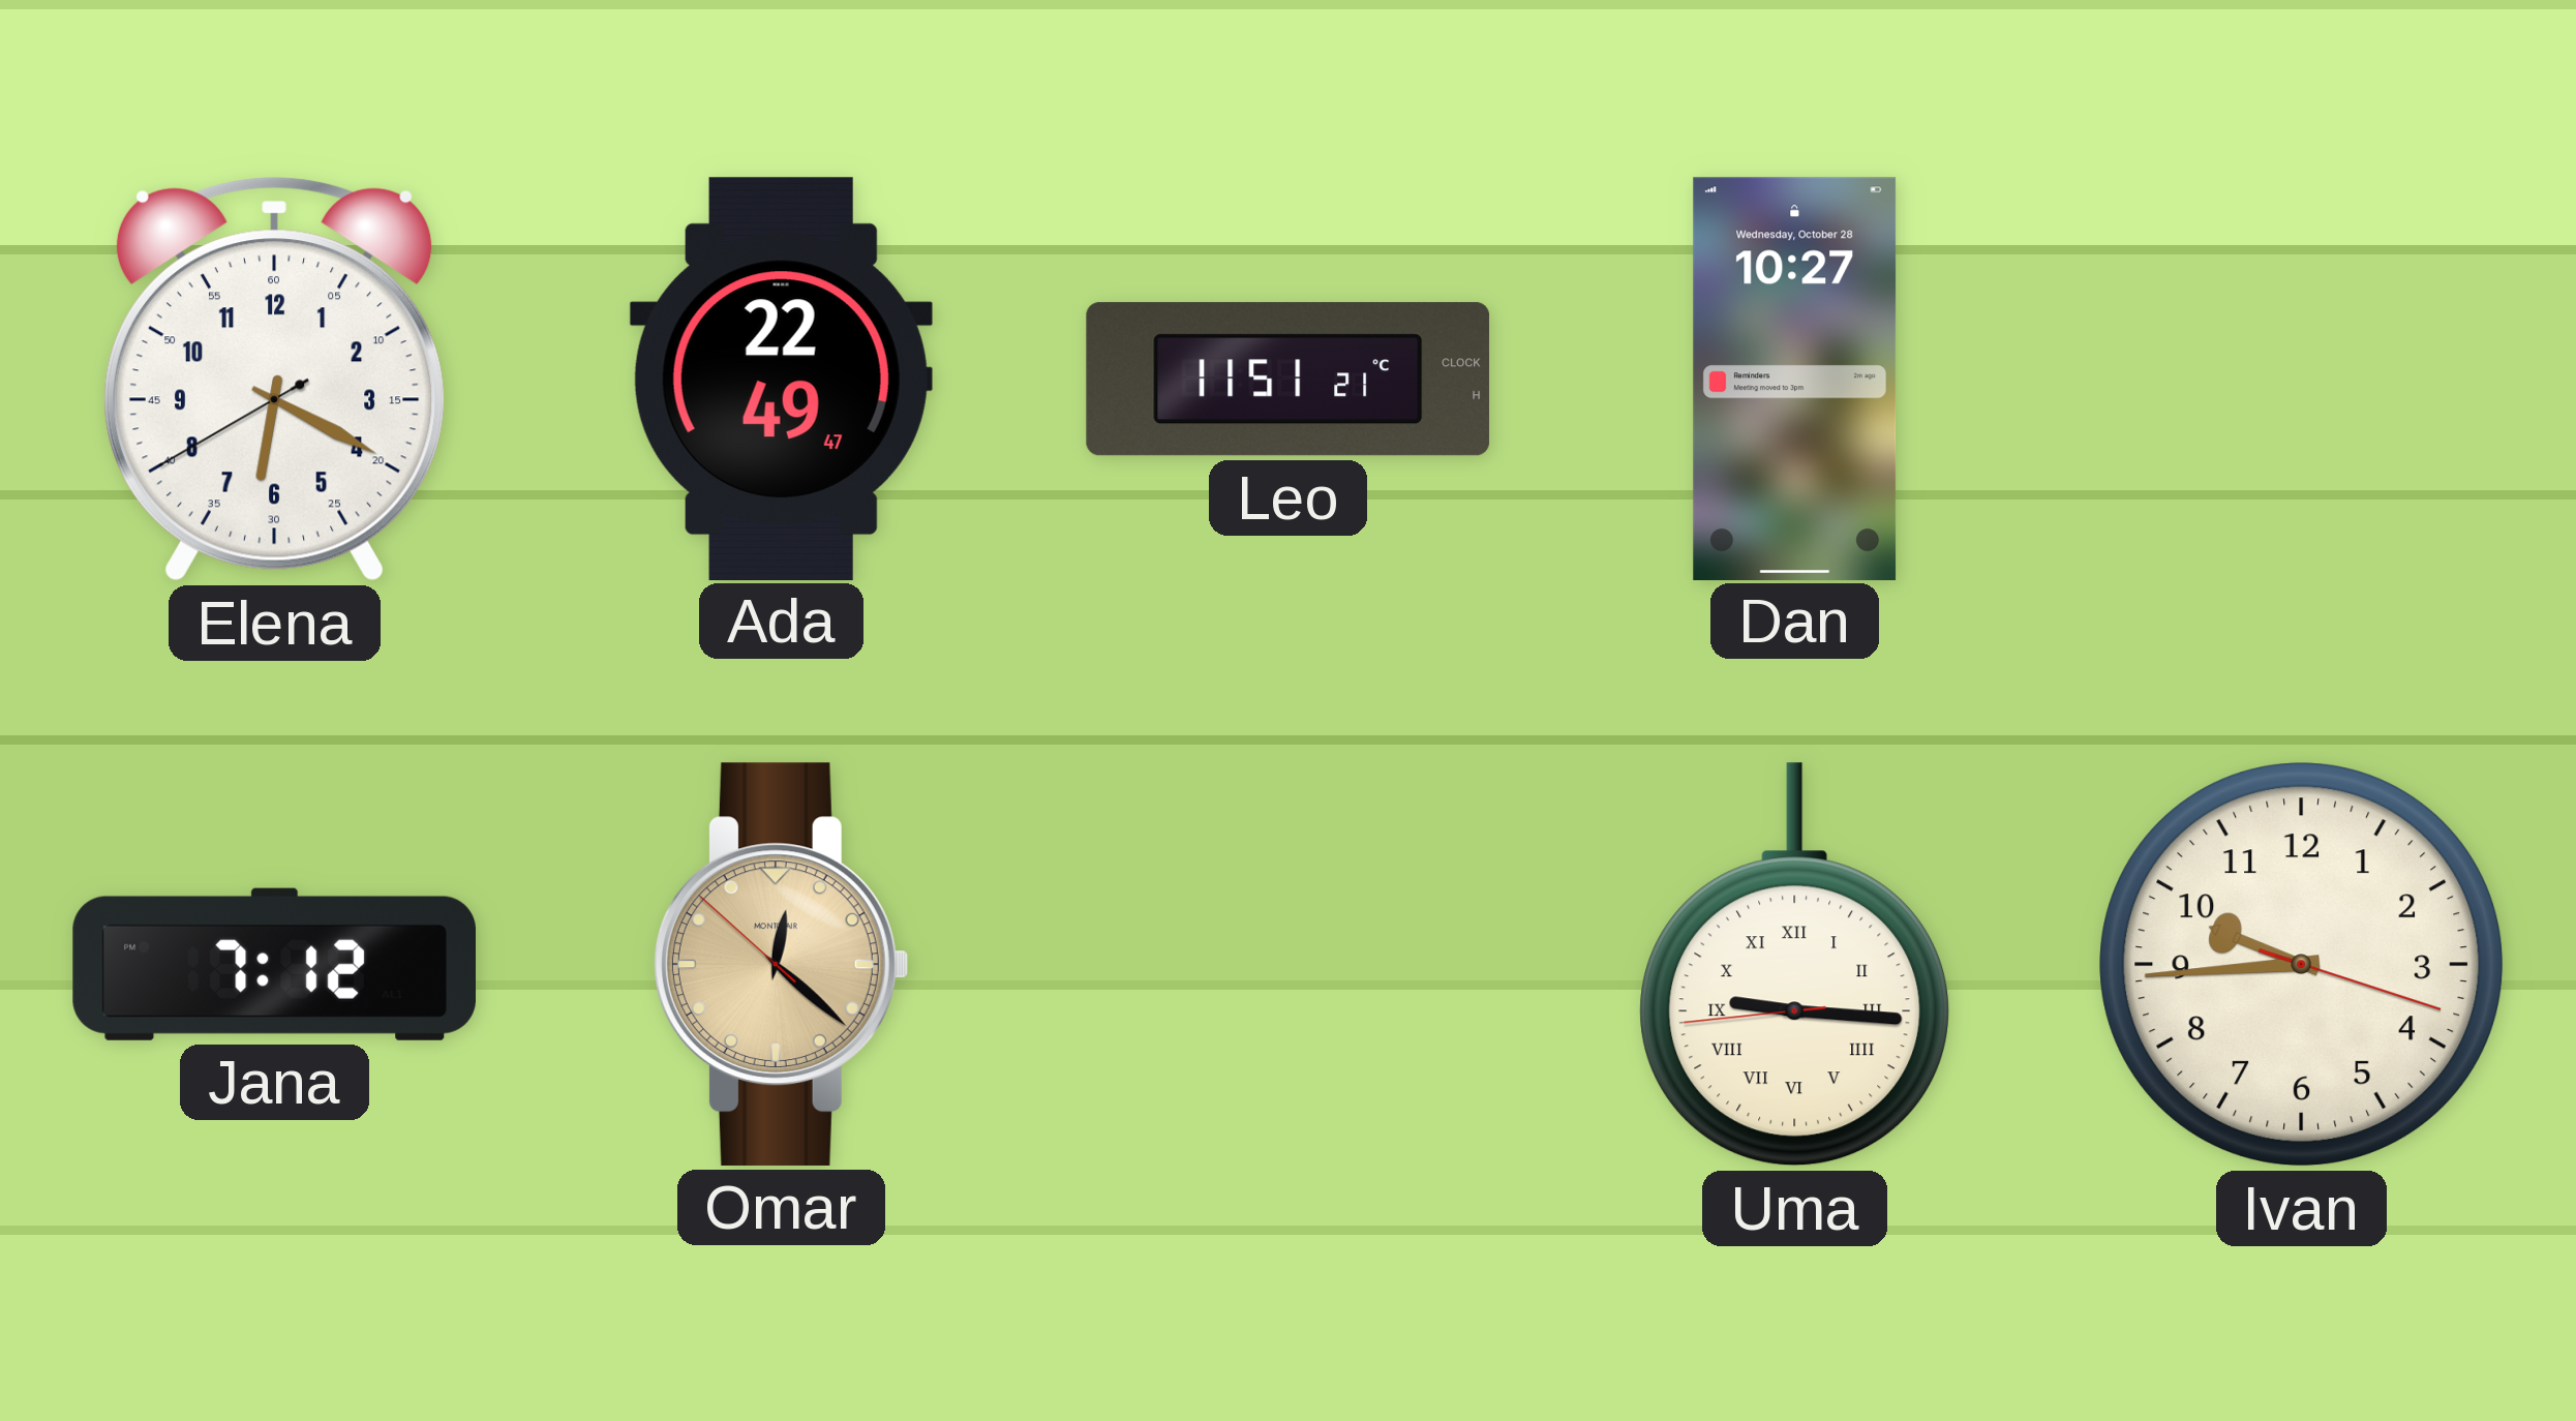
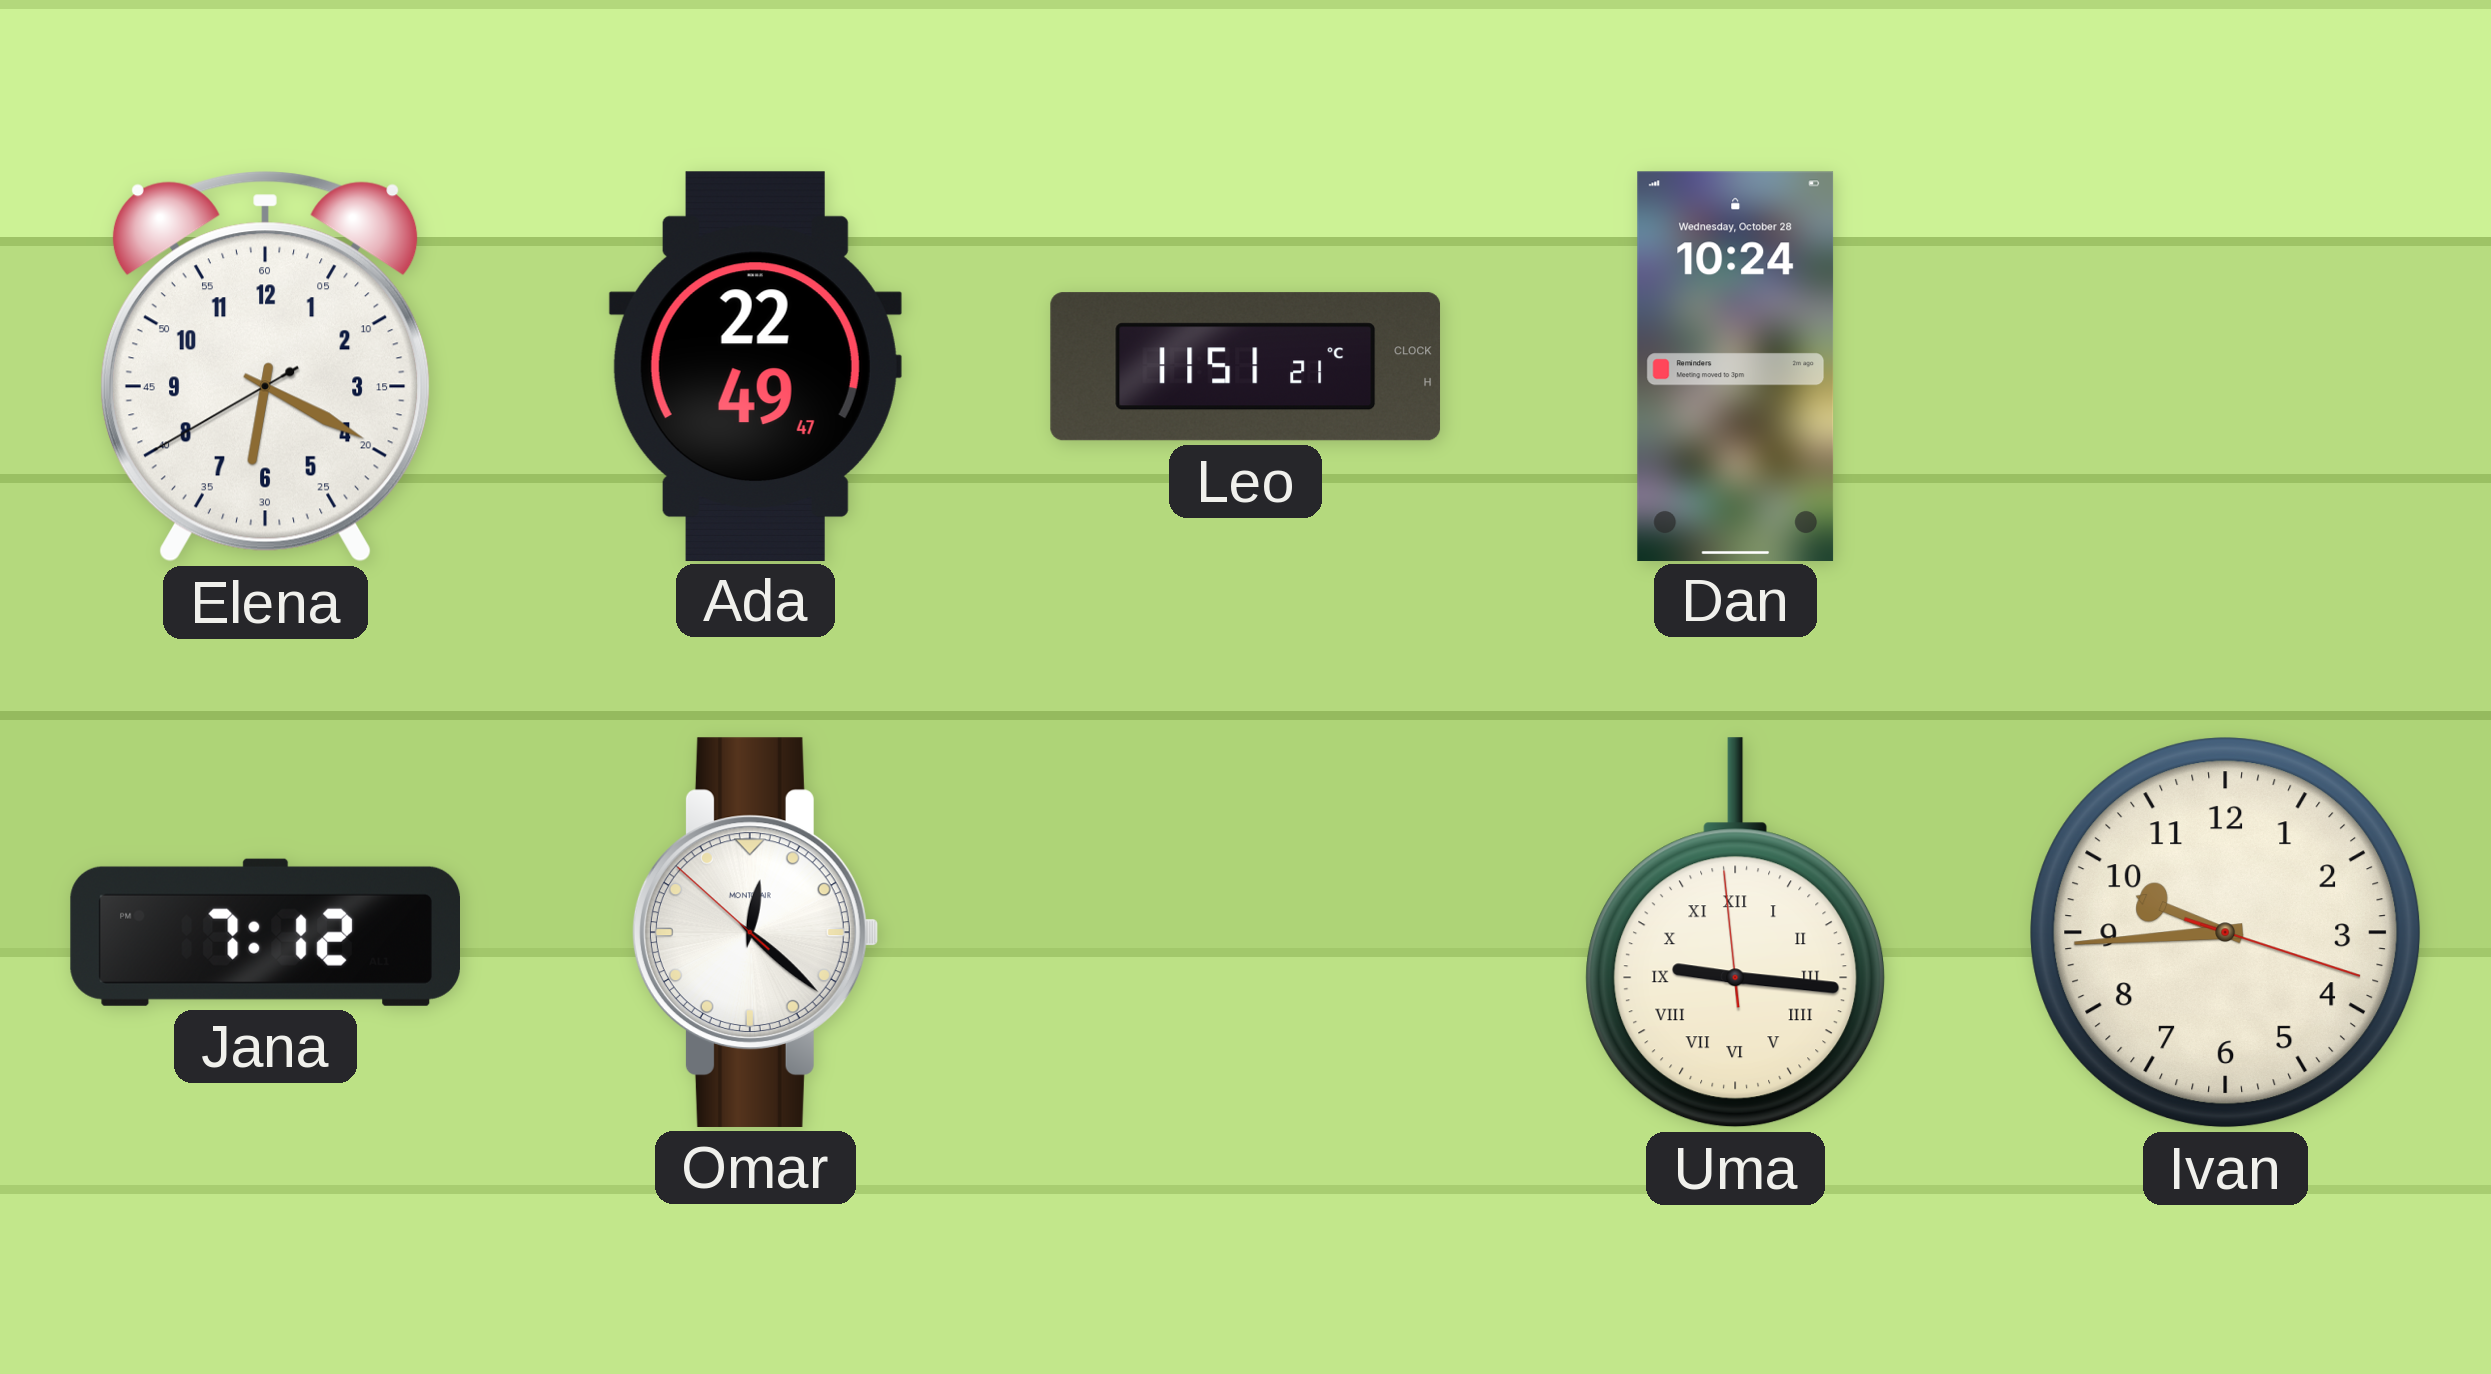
Dan: 10:27 -> 10:24 (1736, 366)
Omar dial: champagne -> white (755, 932)
Uma: 9:15:44 -> 9:15:59 (1736, 933)
